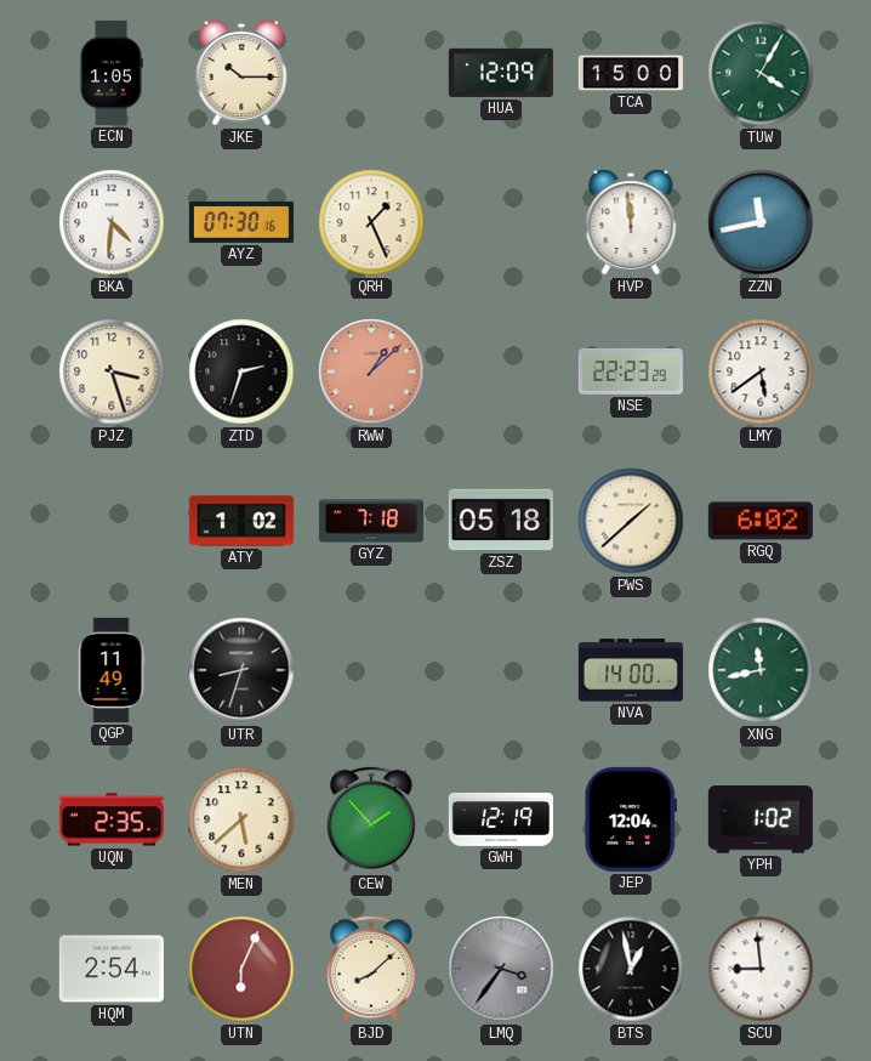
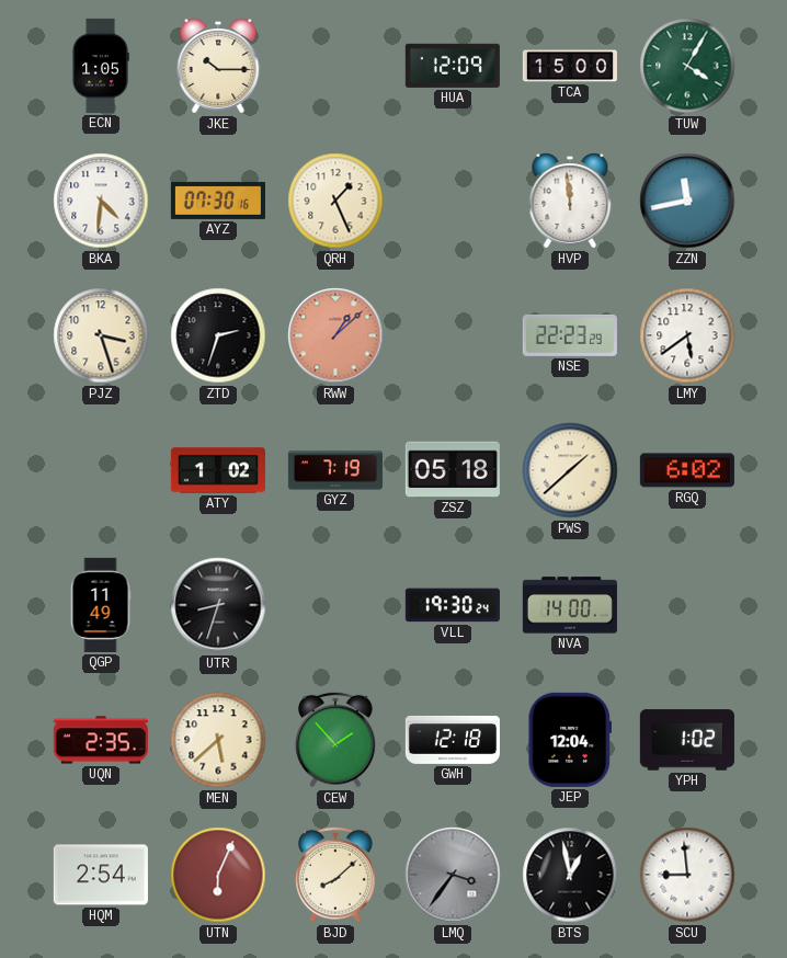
GYZ: 7:18 -> 7:19 (335, 470)
VLL: none -> 19:30 (453, 605)
XNG: 11:43 -> none (761, 670)
GWH: 12:19 -> 12:18 (453, 740)
